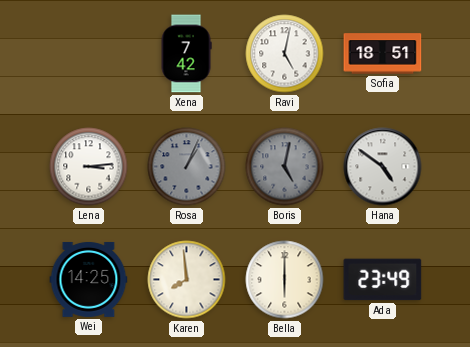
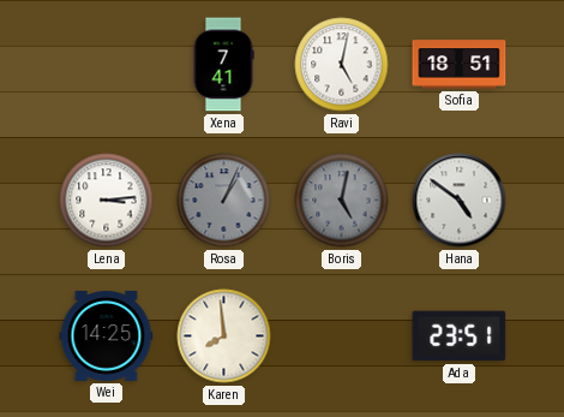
Xena: 7:42 -> 7:41 (223, 65)
Bella: 6:00 -> none (285, 280)
Ada: 23:49 -> 23:51 (460, 336)
